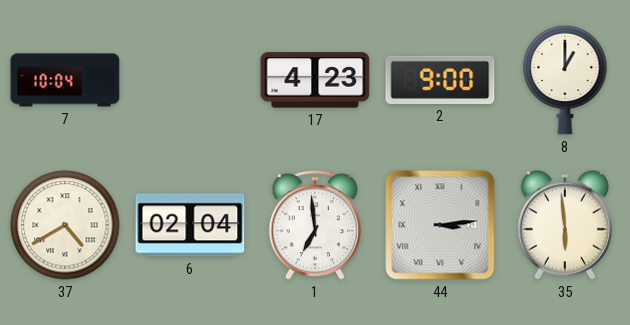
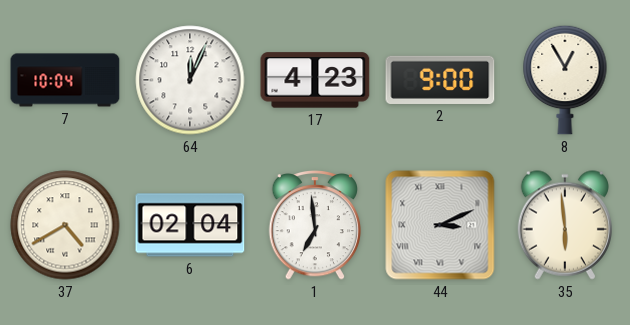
64: none -> 12:04 (190, 80)
8: 1:00 -> 12:55 (565, 80)
44: 3:14 -> 3:11 (440, 225)
